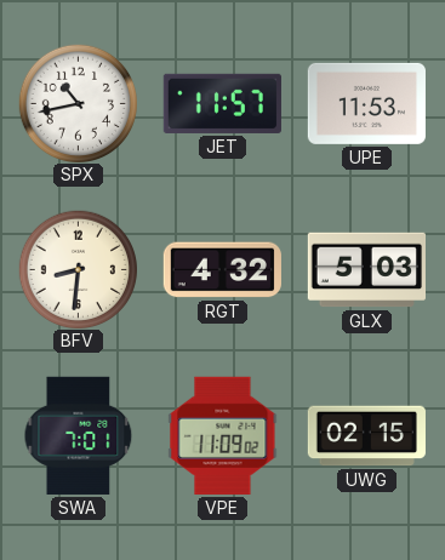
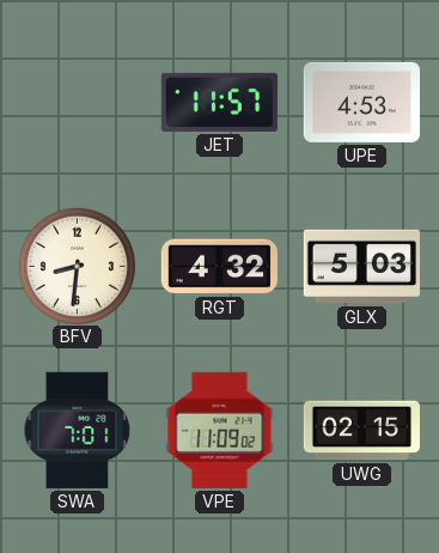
SPX: 10:43 -> none (78, 103)
UPE: 11:53 -> 4:53 (361, 102)
